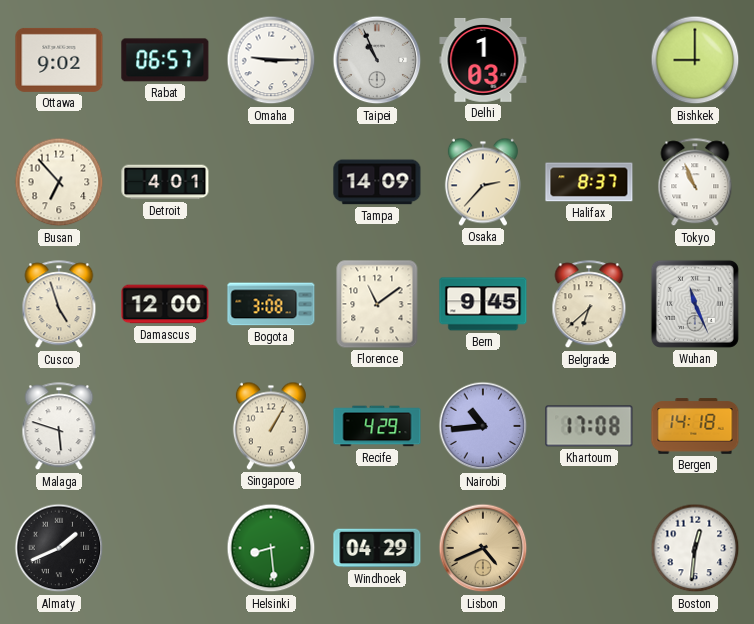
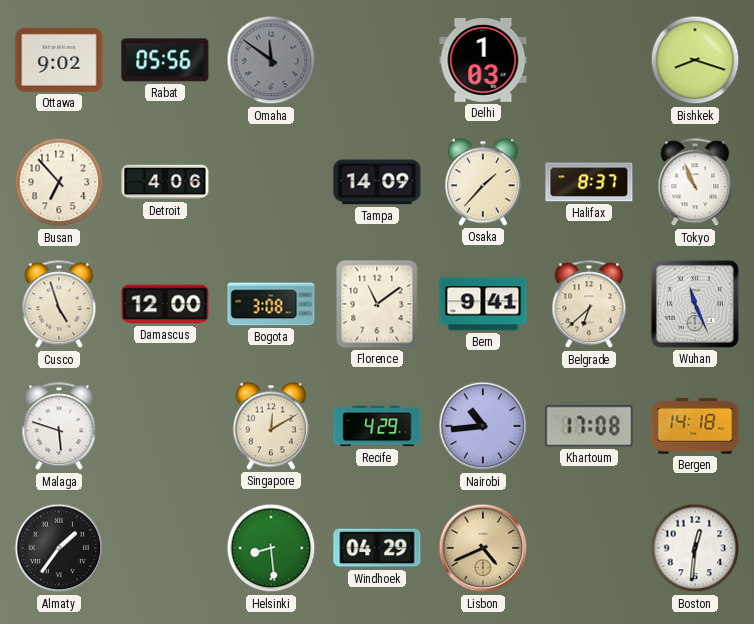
Rabat: 06:57 -> 05:56 (165, 60)
Omaha: 9:15 -> 11:51 (271, 60)
Omaha dial: white -> grey (271, 60)
Taipei: 10:56 -> none (377, 60)
Bishkek: 9:00 -> 8:18 (695, 60)
Detroit: 4:01 -> 4:06 (165, 182)
Osaka: 2:37 -> 1:37 (483, 182)
Bern: 9:45 -> 9:41 (483, 304)
Singapore: 1:05 -> 12:10 (271, 426)
Almaty: 1:41 -> 1:36 (59, 548)
